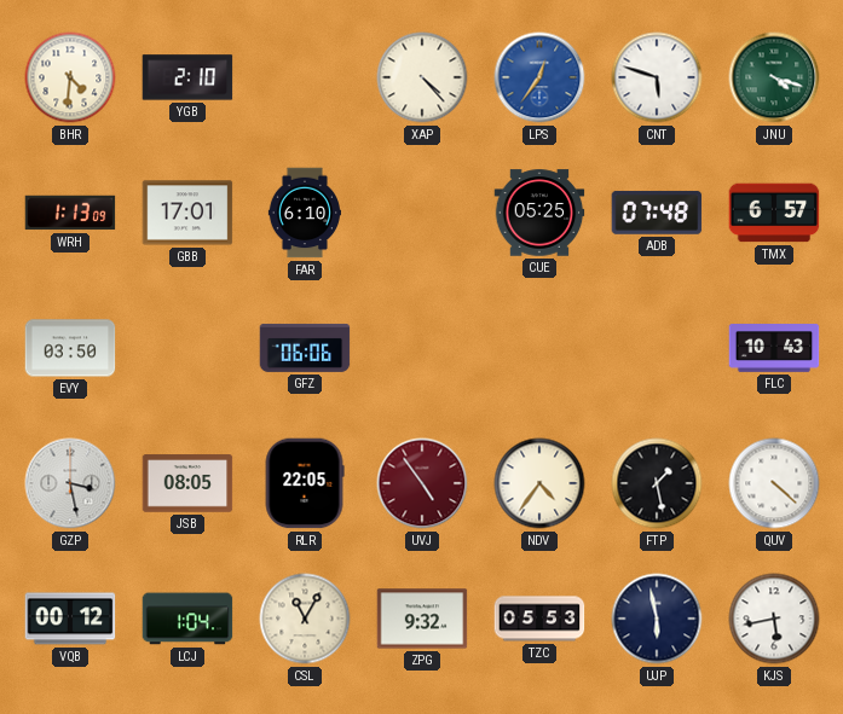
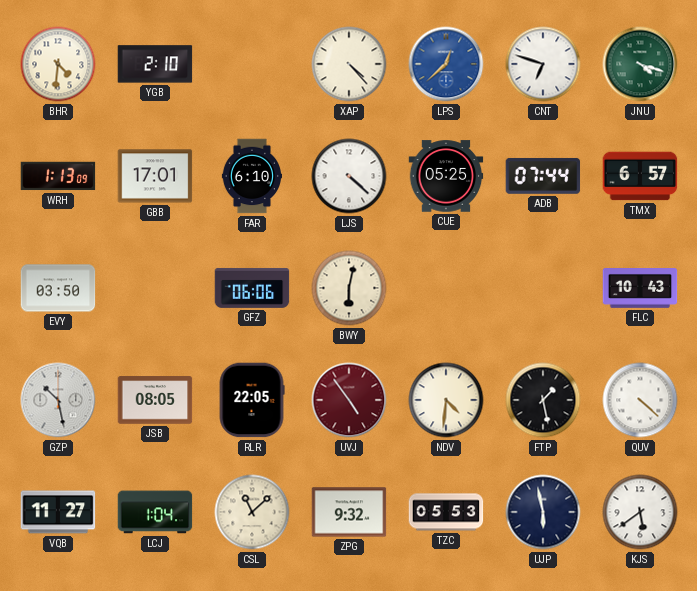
LPS: 12:36 -> 12:38 (446, 64)
CNT: 5:48 -> 6:48 (543, 64)
LJS: none -> 4:22 (349, 176)
ADB: 07:48 -> 07:44 (543, 176)
BWY: none -> 6:02 (349, 288)
GZP: 3:28 -> 10:28 (58, 400)
NDV: 4:36 -> 4:31 (446, 400)
VQB: 00:12 -> 11:27 (58, 512)
CSL: 11:05 -> 11:08 (252, 512)
KJS: 5:43 -> 5:39 (640, 512)
